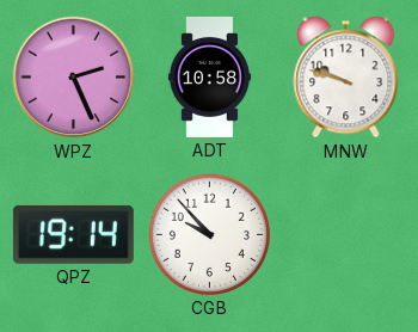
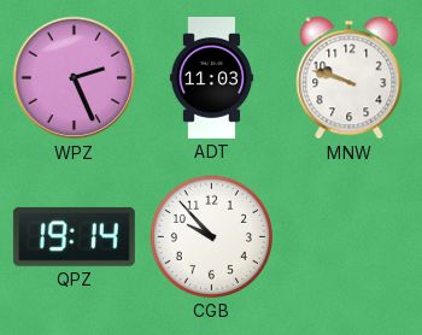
ADT: 10:58 -> 11:03 (211, 77)
